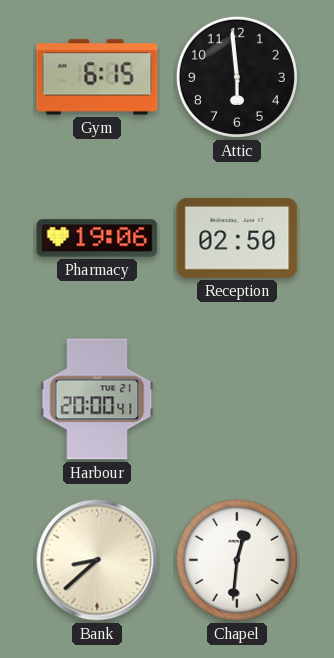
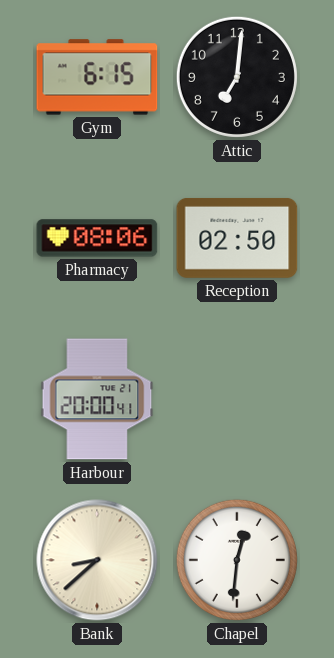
Attic: 5:59 -> 7:01 (237, 77)
Pharmacy: 19:06 -> 08:06 (97, 238)
